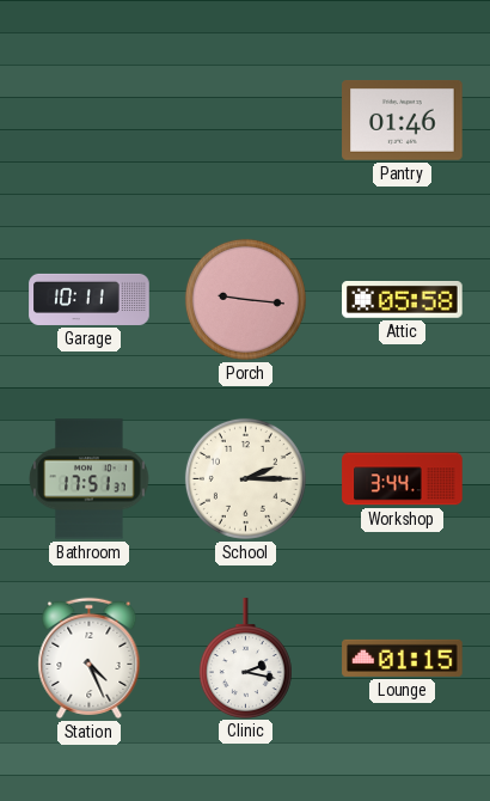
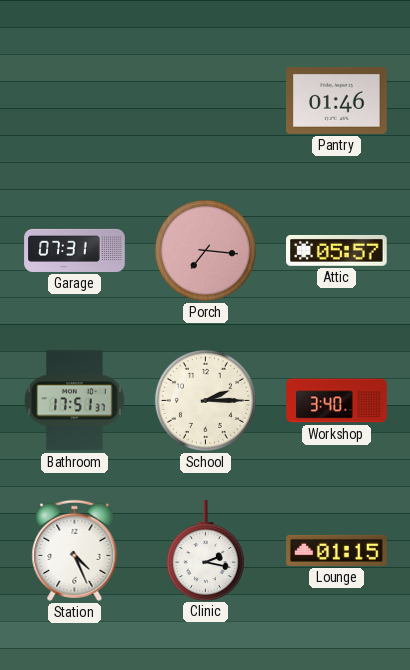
Garage: 10:11 -> 07:31 (75, 250)
Porch: 9:16 -> 7:16 (205, 250)
Attic: 05:58 -> 05:57 (337, 251)
Workshop: 3:44 -> 3:40 (337, 401)
